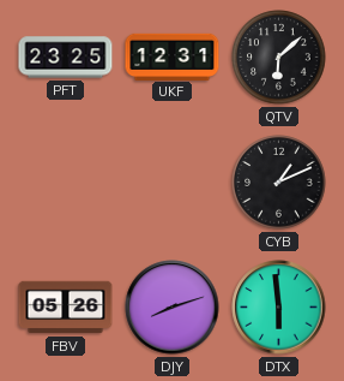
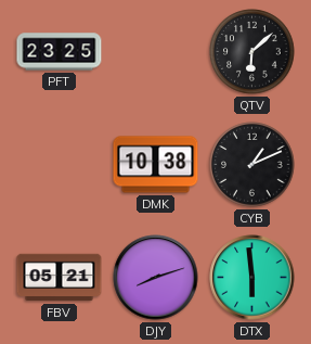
UKF: 12:31 -> none (173, 56)
DMK: none -> 10:38 (156, 165)
FBV: 05:26 -> 05:21 (60, 278)
